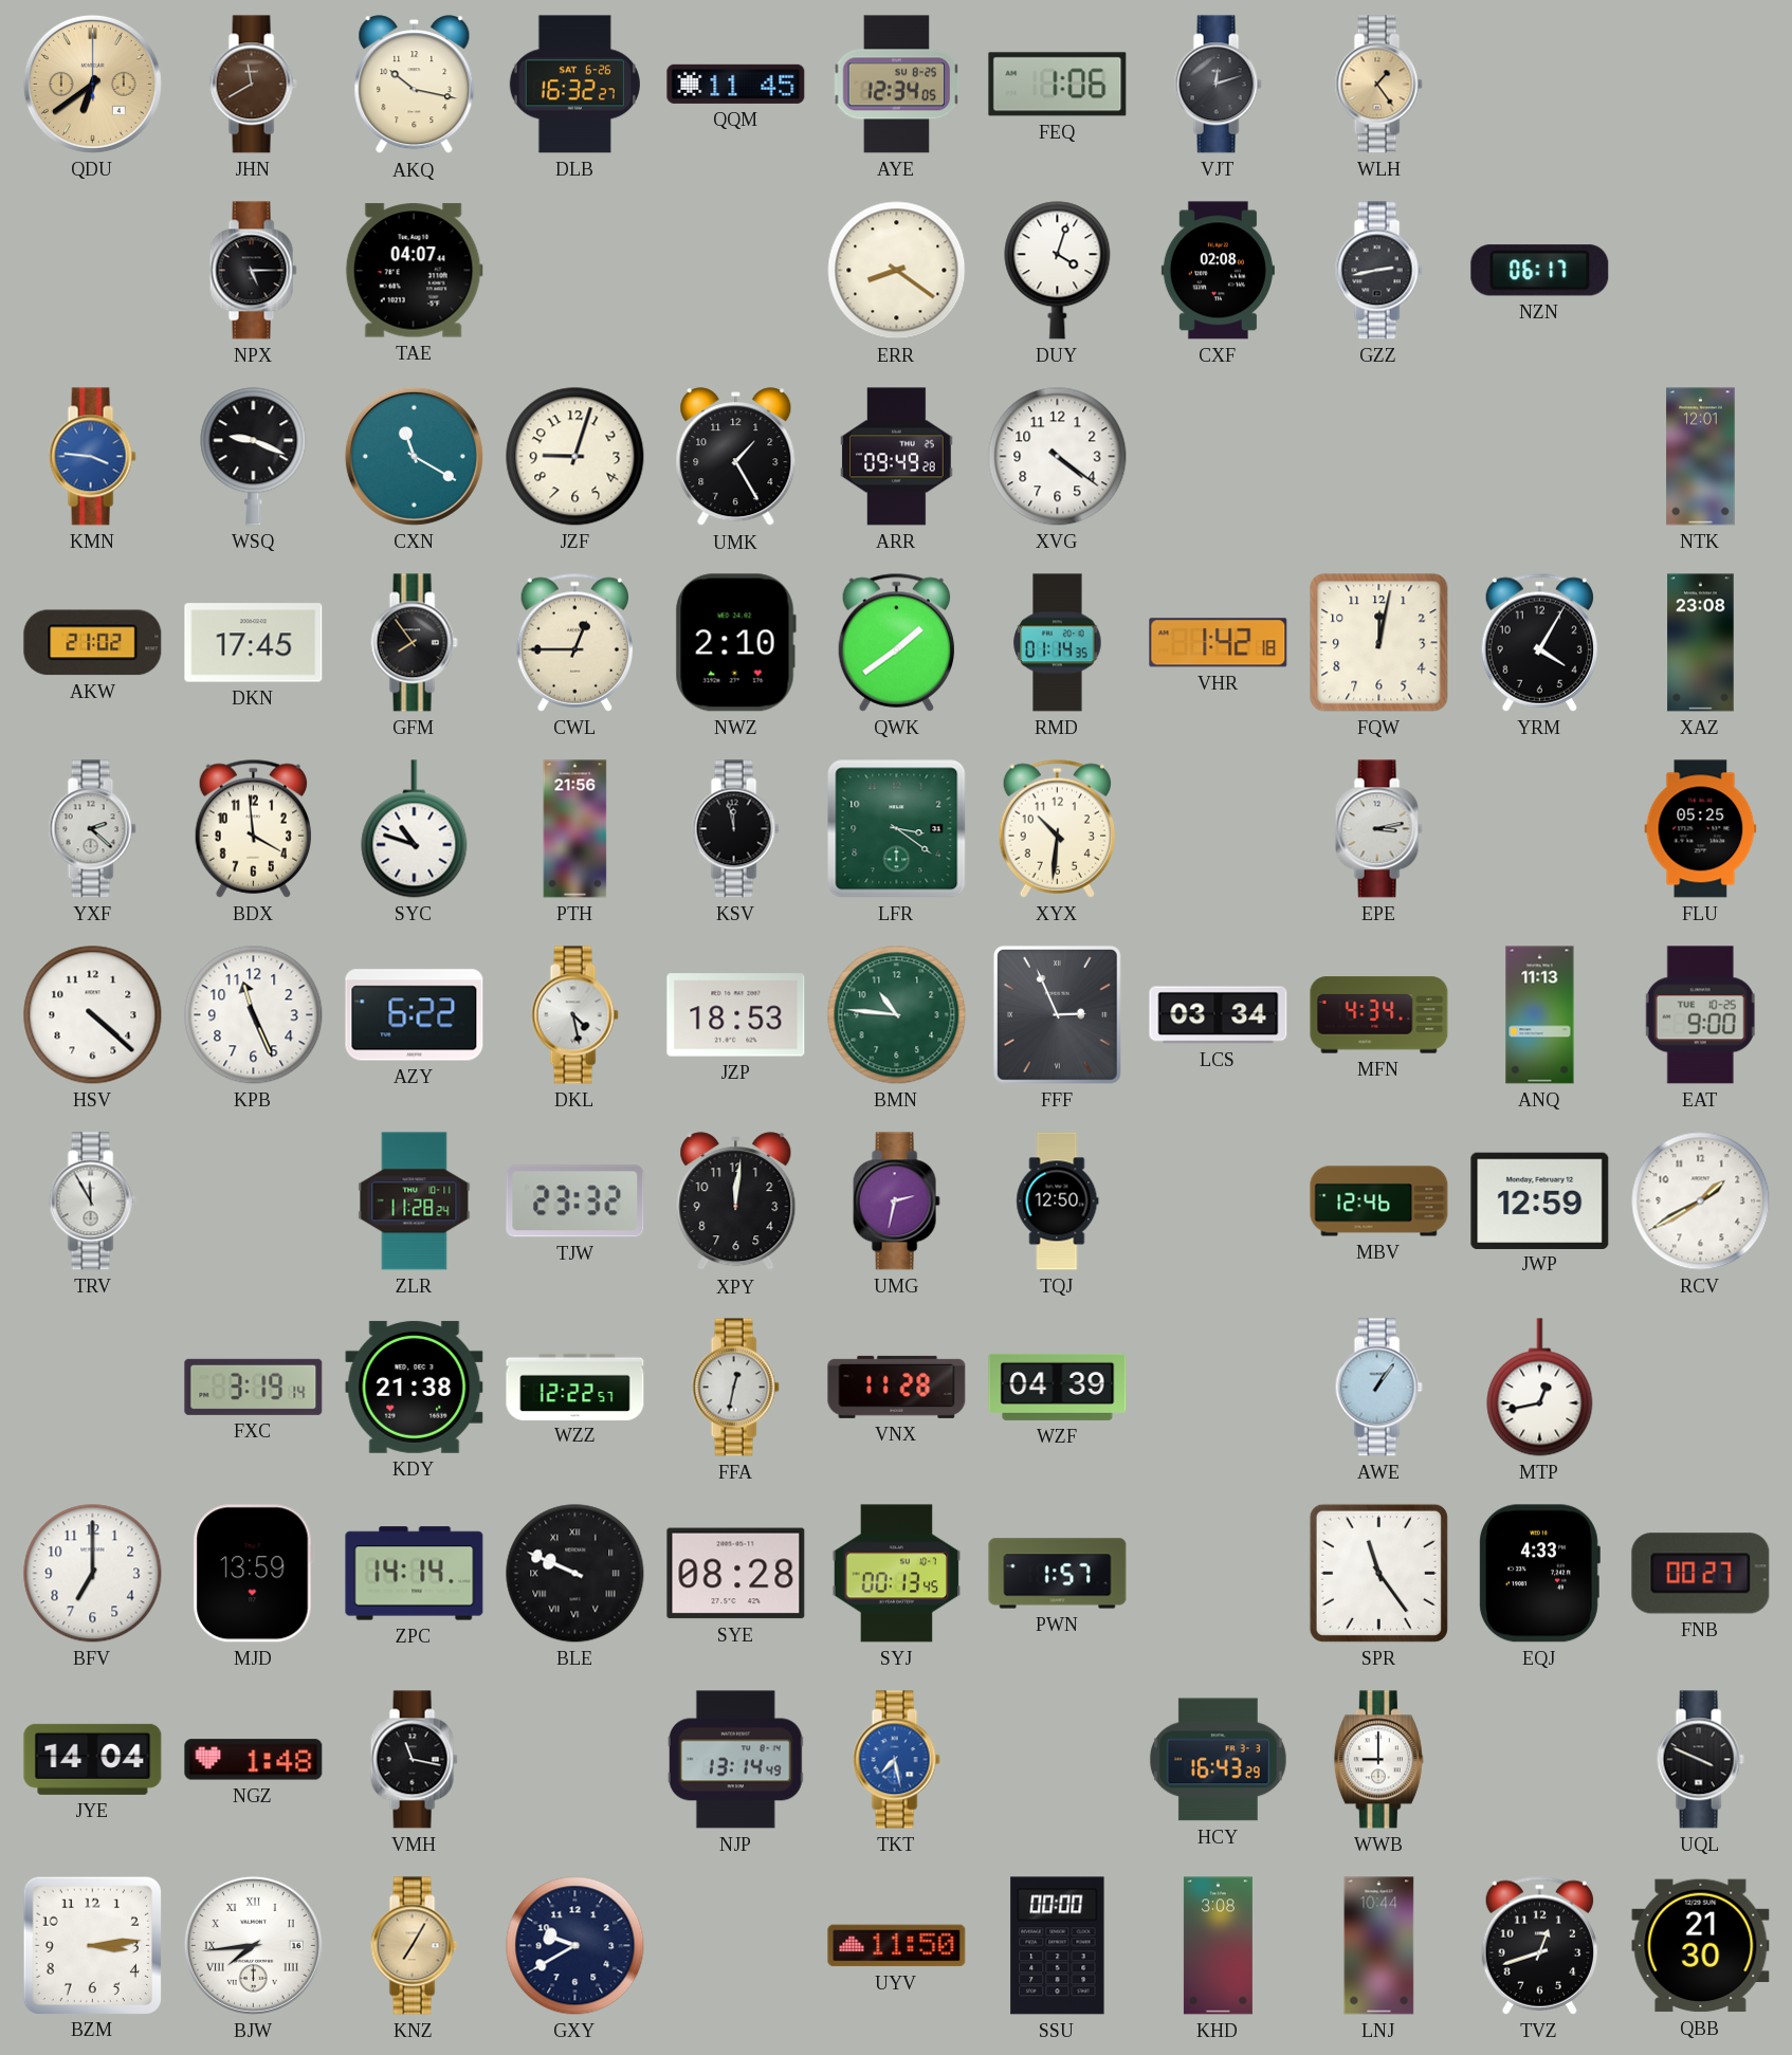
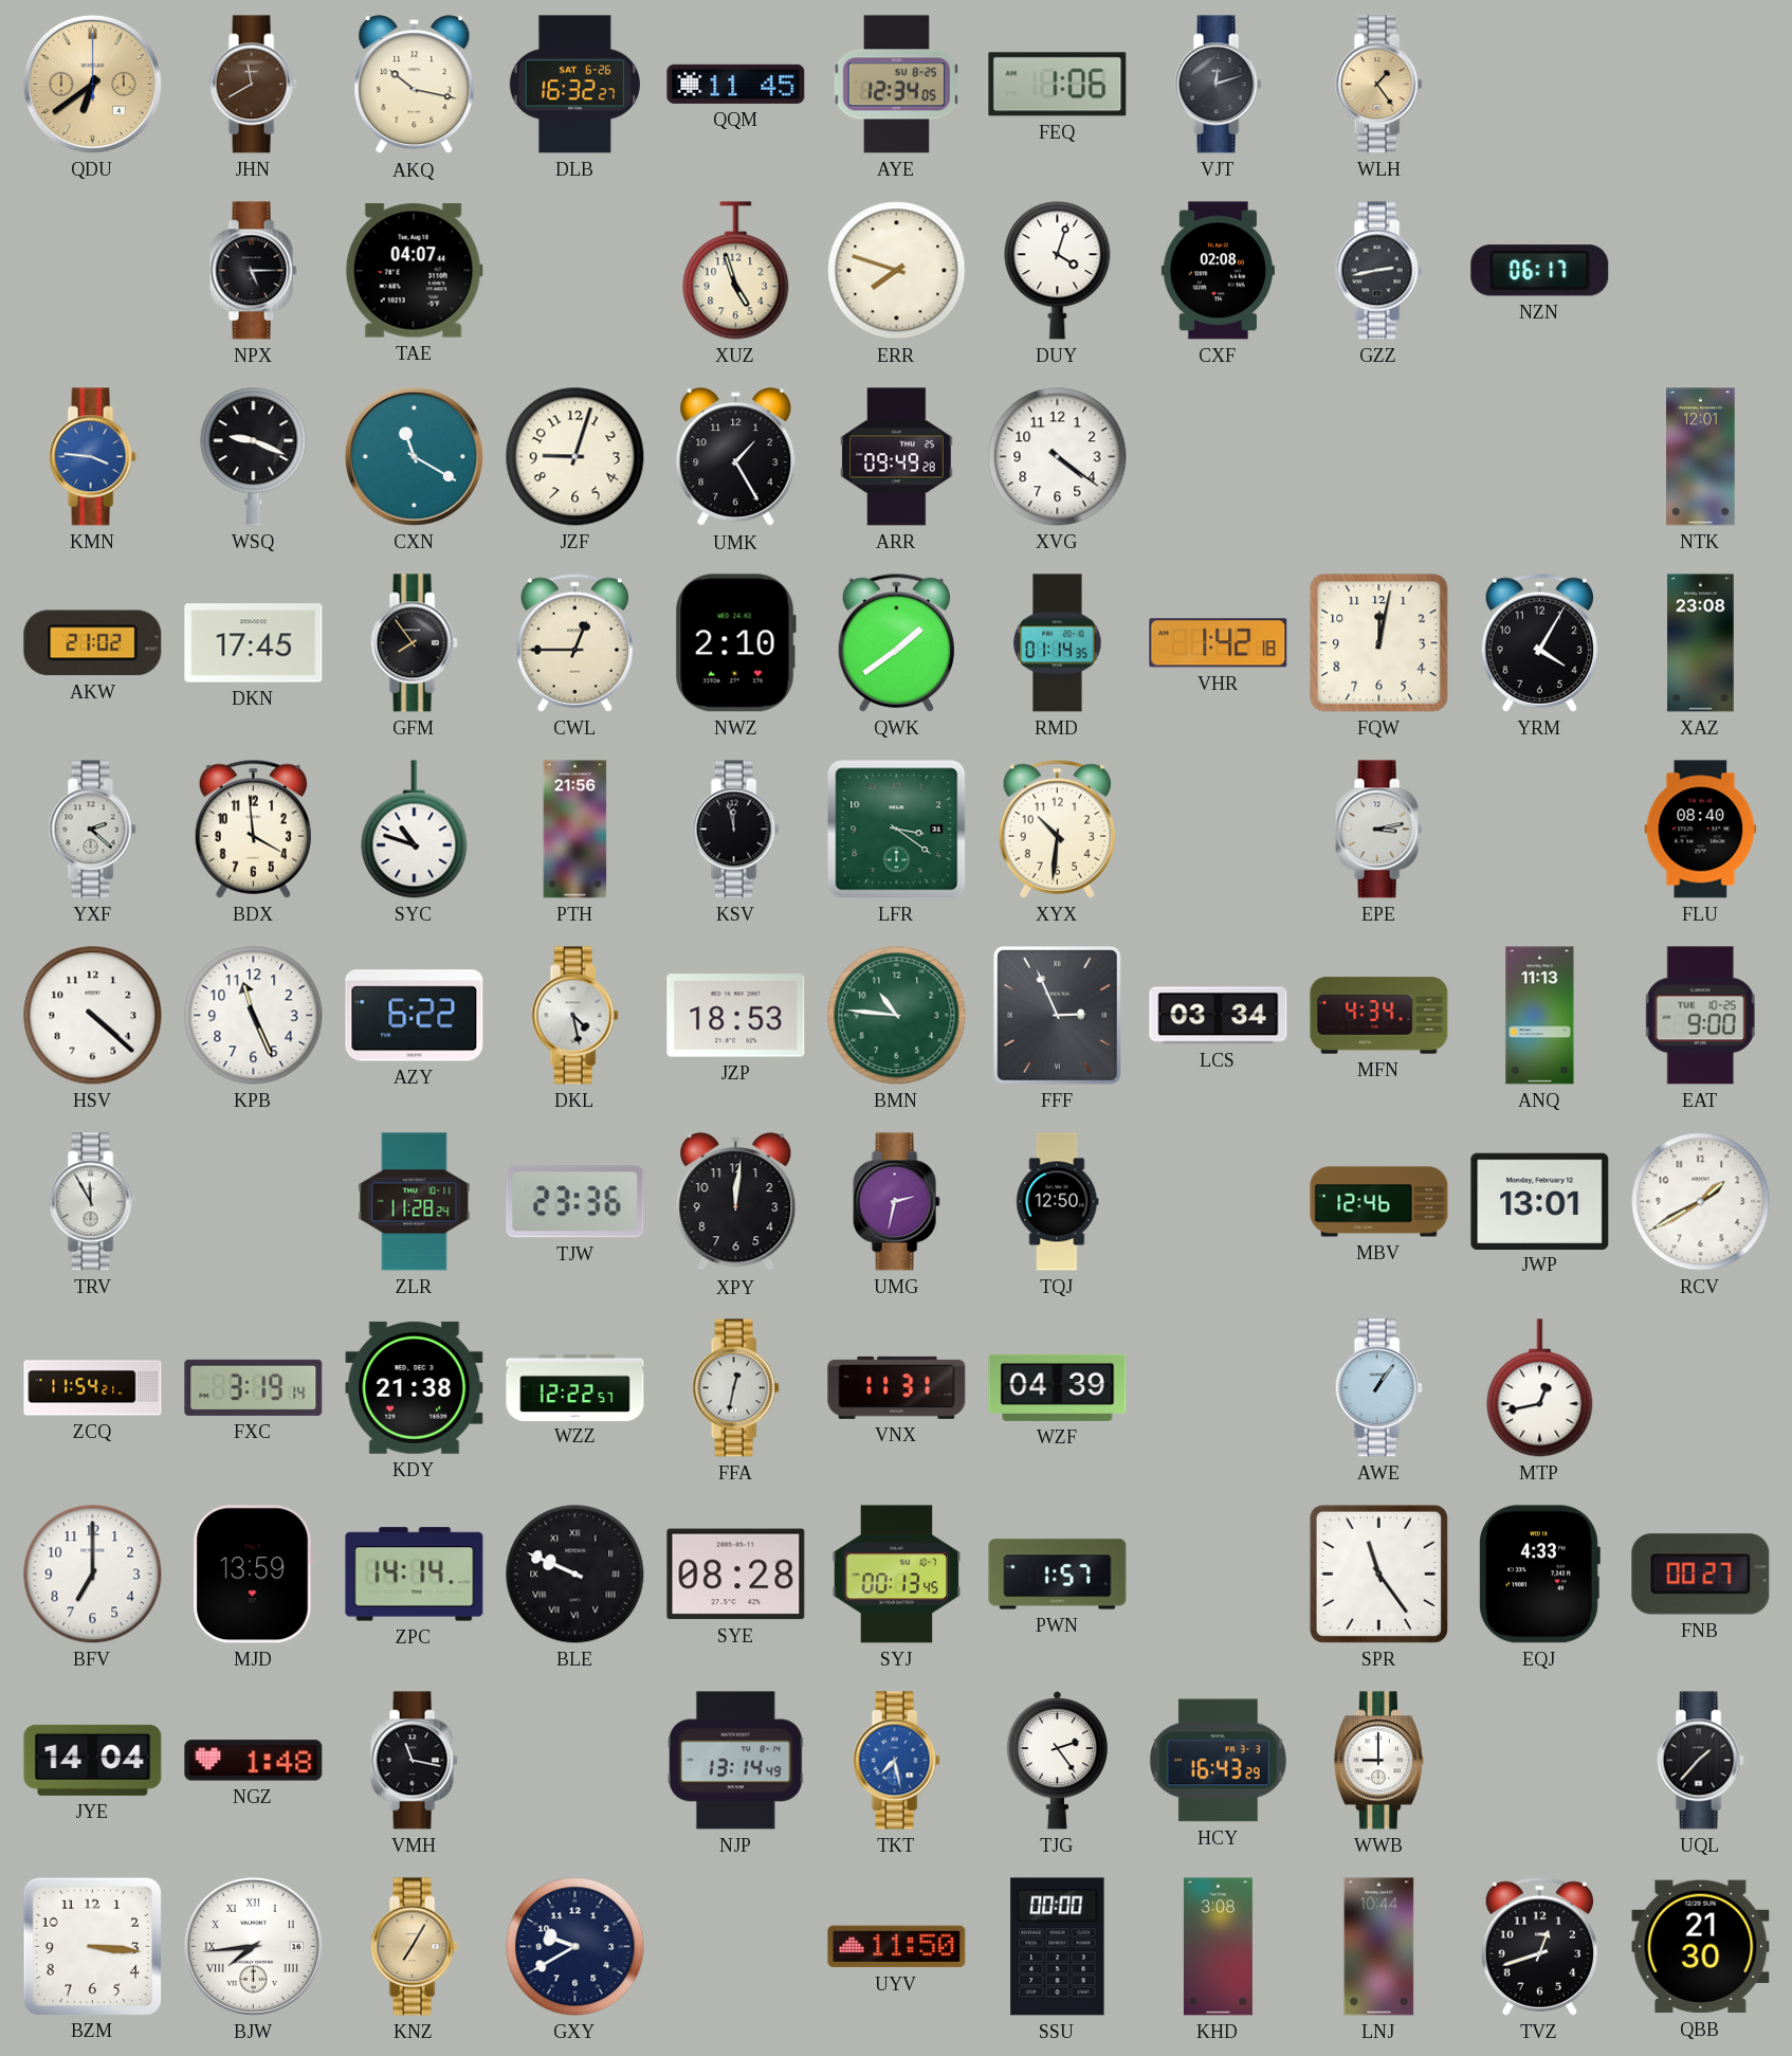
XUZ: none -> 4:57 (736, 271)
ERR: 8:21 -> 7:48 (897, 271)
FLU: 05:25 -> 08:40 (1701, 830)
TJW: 23:32 -> 23:36 (575, 1202)
JWP: 12:59 -> 13:01 (1540, 1201)
ZCQ: none -> 11:54 (93, 1388)
VNX: 11:28 -> 11:31 (897, 1387)
TJG: none -> 2:24 (1058, 1760)
UQL: 3:49 -> 1:37 (1700, 1761)
BZM: 3:14 -> 3:16 (92, 1946)
